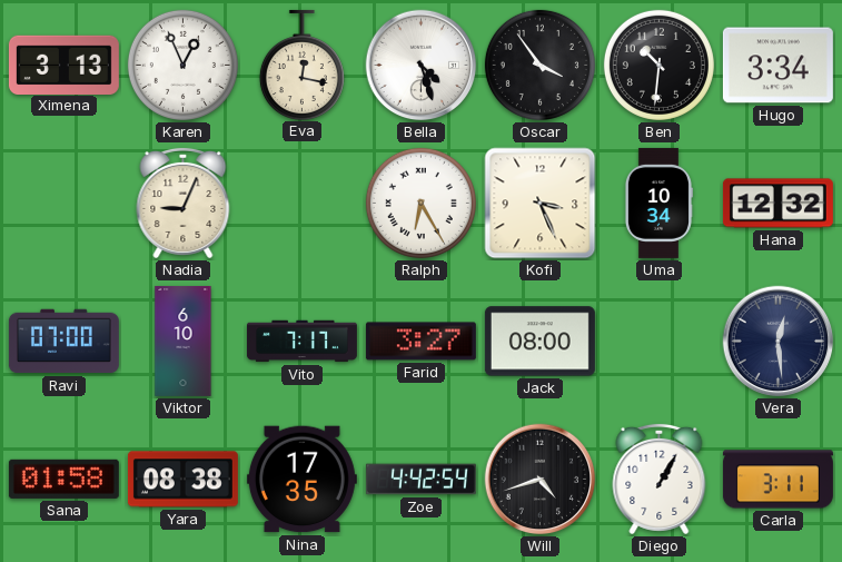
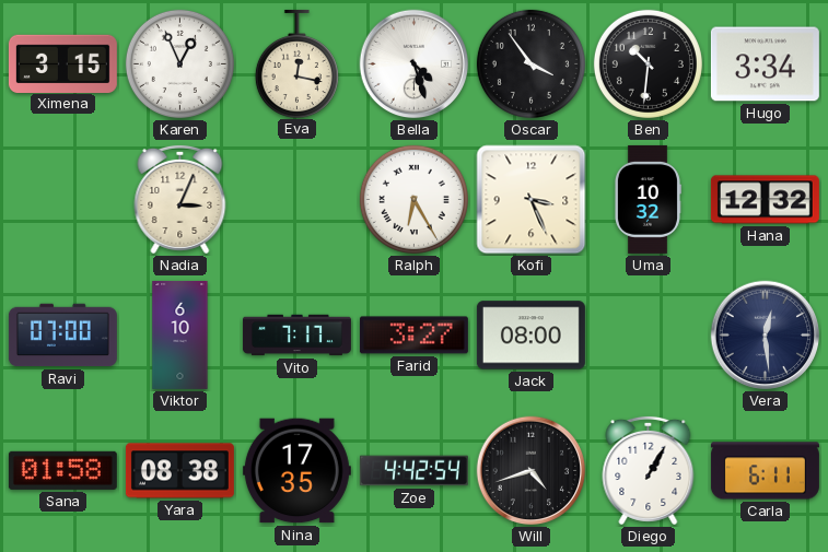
Ximena: 3:13 -> 3:15 (62, 63)
Nadia: 9:04 -> 3:04 (180, 199)
Uma: 10:34 -> 10:32 (648, 199)
Carla: 3:11 -> 6:11 (765, 471)
